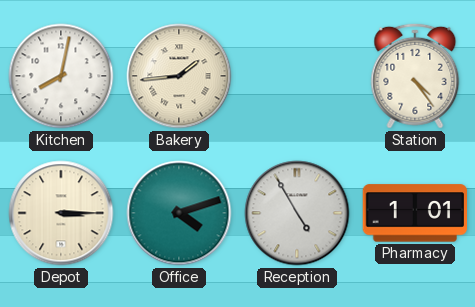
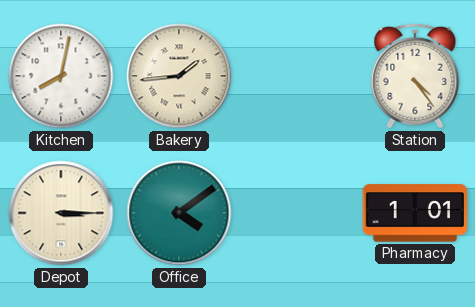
Office: 4:12 -> 4:09 (179, 213)
Reception: 4:55 -> none (297, 213)
